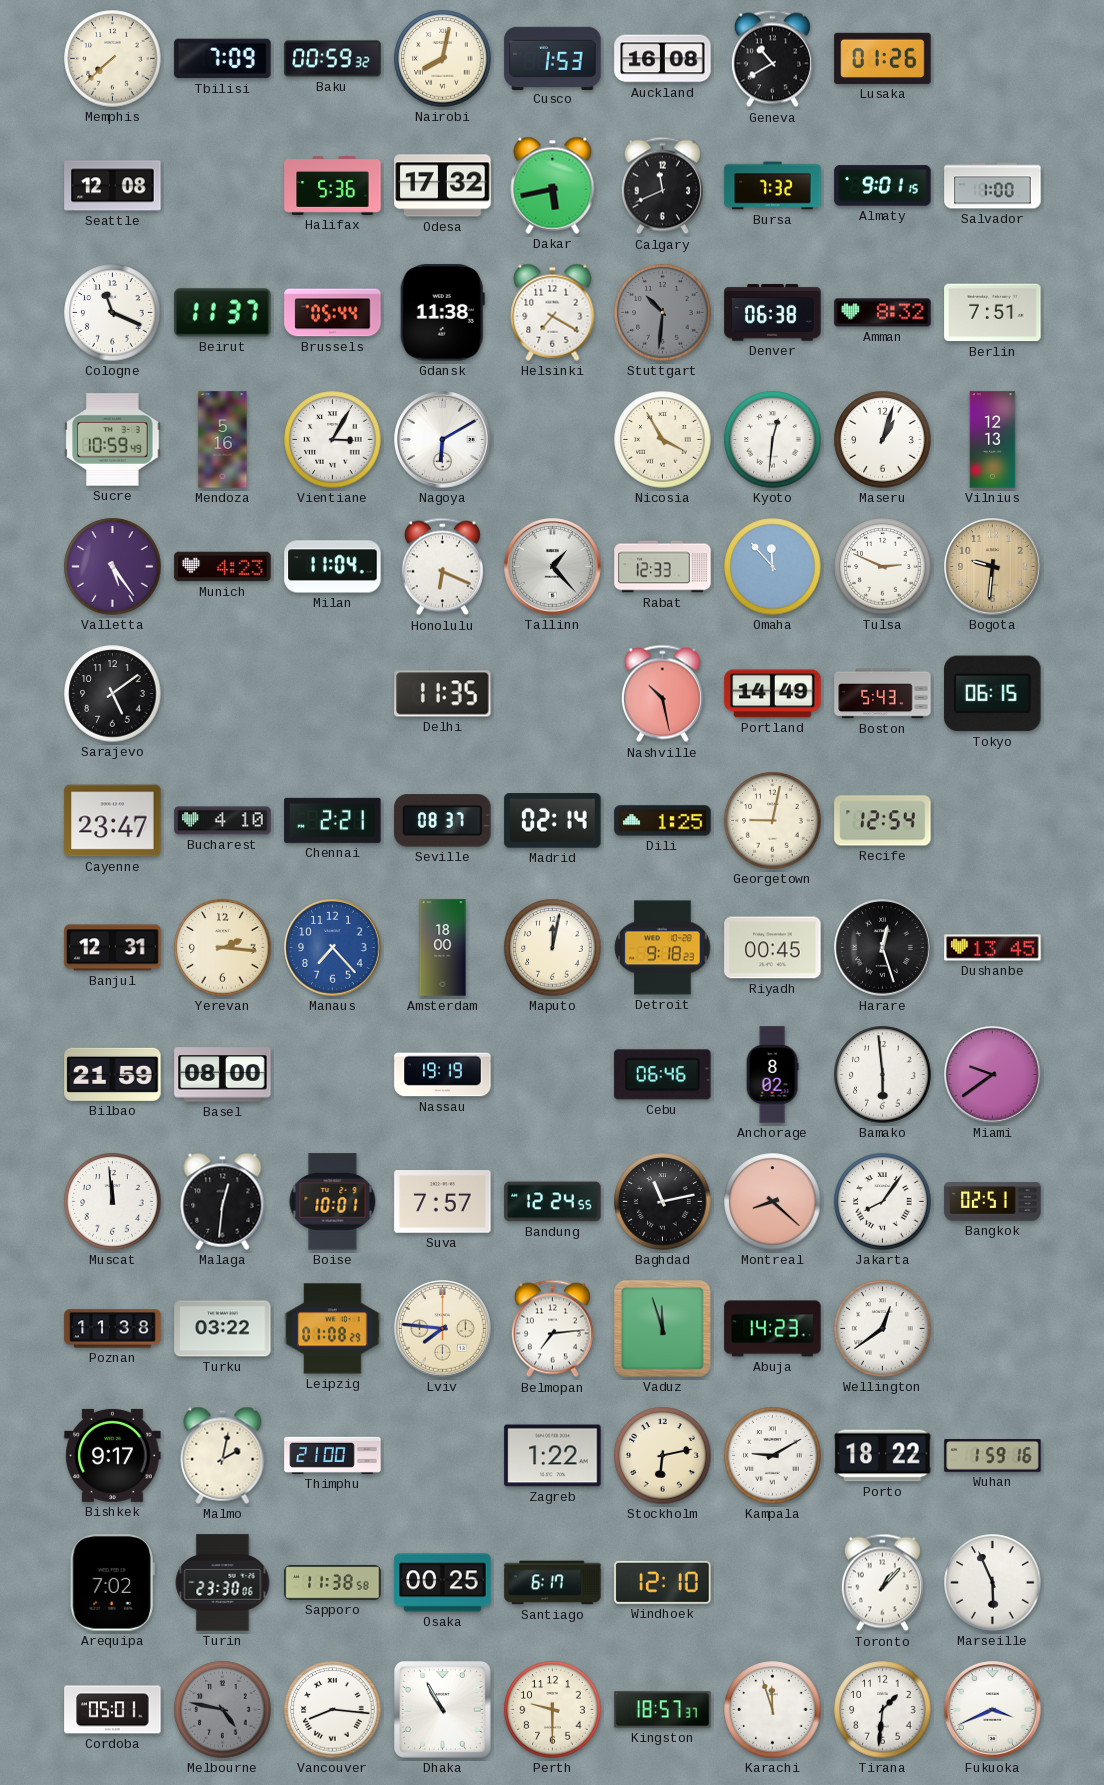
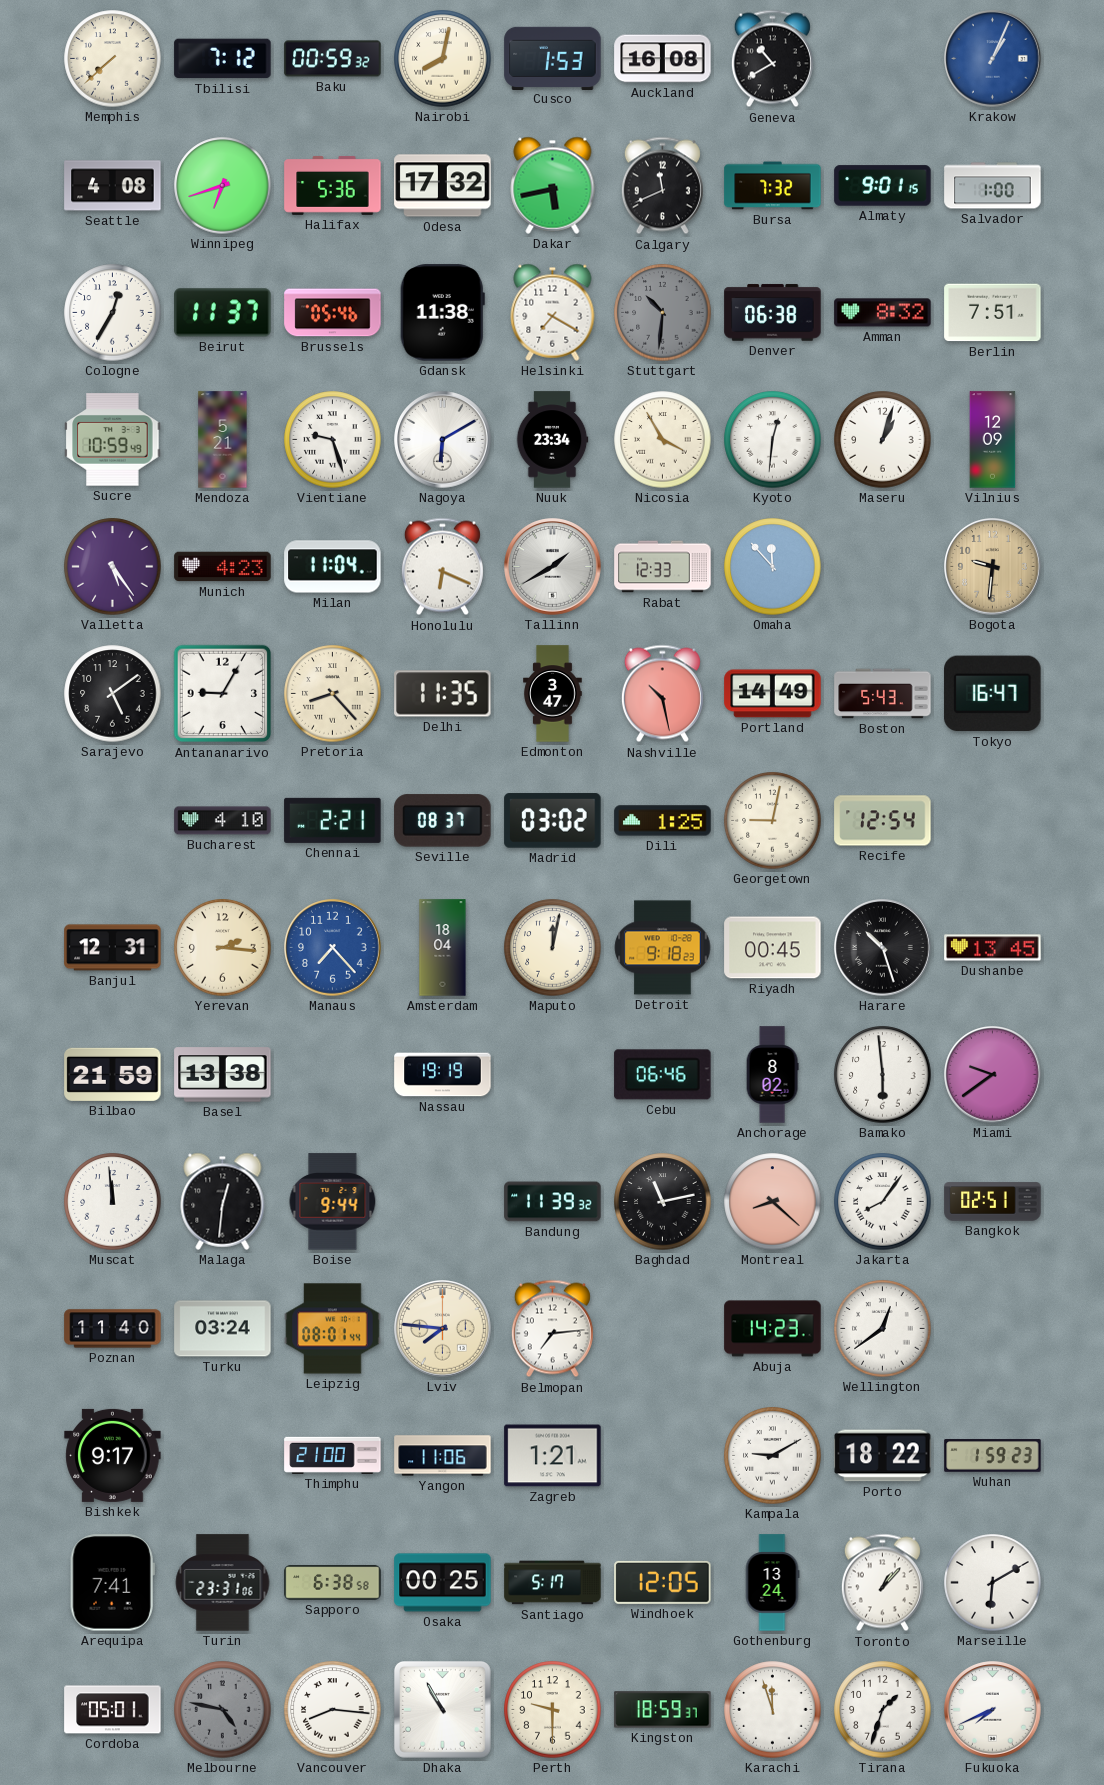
Tbilisi: 7:09 -> 7:12 (223, 59)
Lusaka: 01:26 -> none (883, 58)
Krakow: none -> 1:04 (993, 59)
Seattle: 12:08 -> 4:08 (113, 186)
Winnipeg: none -> 6:42 (223, 186)
Cologne: 11:19 -> 12:35 (113, 313)
Brussels: 05:44 -> 05:46 (333, 313)
Mendoza: 5:16 -> 5:21 (223, 440)
Vientiane: 3:05 -> 9:27 (333, 440)
Nuuk: none -> 23:34 (552, 440)
Vilnius: 12:13 -> 12:09 (993, 440)
Tallinn: 1:23 -> 1:40 (553, 567)
Tulsa: 2:49 -> none (883, 567)
Antananarivo: none -> 9:05 (223, 694)
Pretoria: none -> 8:23 (333, 694)
Edmonton: none -> 3:47 (553, 694)
Tokyo: 06:15 -> 16:47 (993, 694)
Cayenne: 23:47 -> none (113, 821)
Madrid: 02:14 -> 03:02 (553, 821)
Amsterdam: 18:00 -> 18:04 (443, 948)
Harare: 12:27 -> 10:27 (883, 948)
Basel: 08:00 -> 13:38 (223, 1075)
Boise: 10:01 -> 9:44 (333, 1202)
Suva: 7:57 -> none (443, 1202)
Bandung: 12:24 -> 11:39 (553, 1202)
Poznan: 11:38 -> 11:40 (113, 1329)
Turku: 03:22 -> 03:24 (223, 1329)
Leipzig: 01:08 -> 08:01 (333, 1329)
Vaduz: 11:57 -> none (662, 1328)
Malmo: 2:02 -> none (223, 1455)
Yangon: none -> 11:06 (443, 1456)
Zagreb: 1:22 -> 1:21 (553, 1456)
Stockholm: 6:13 -> none (663, 1456)
Wuhan: 1:59:16 -> 1:59:23 (993, 1456)
Arequipa: 7:02 -> 7:41 (112, 1583)
Turin: 23:30 -> 23:31 (223, 1583)
Sapporo: 11:38 -> 6:38 (333, 1583)
Santiago: 6:17 -> 5:17 (553, 1583)
Windhoek: 12:10 -> 12:05 (663, 1582)
Gothenburg: none -> 13:24 (772, 1583)
Marseille: 5:56 -> 6:10 (993, 1583)
Kingston: 18:57 -> 18:59 (663, 1710)
Tirana: 1:31 -> 1:33 (883, 1710)
Fukuoka: 3:41 -> 7:41 (993, 1710)
